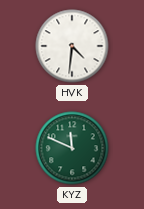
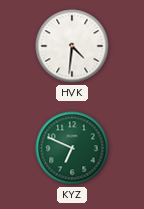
KYZ: 11:49 -> 6:49 (72, 148)
